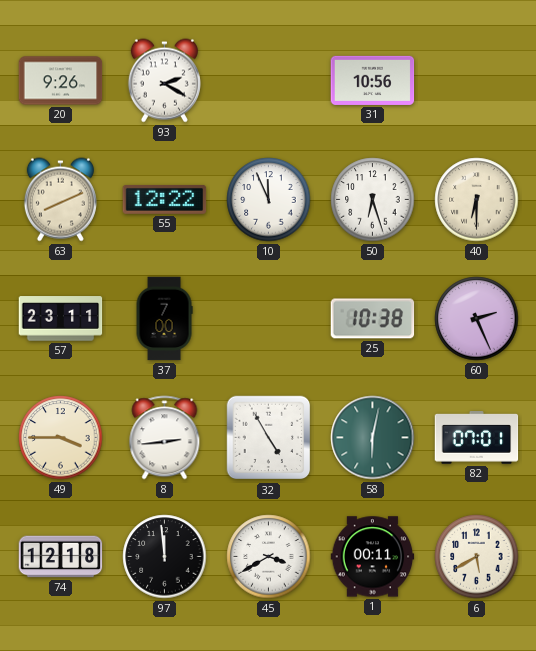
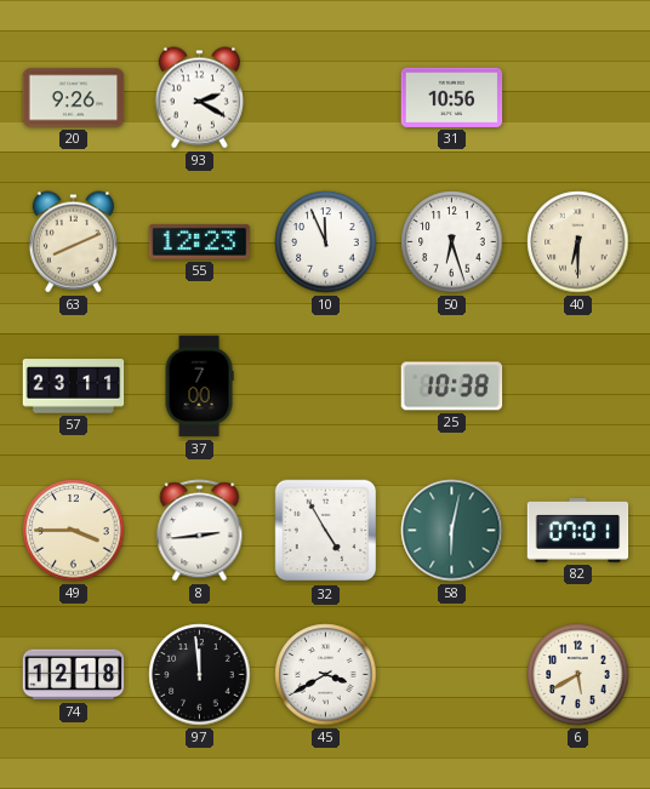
55: 12:22 -> 12:23 (200, 241)
60: 2:26 -> none (477, 319)
1: 00:11 -> none (373, 557)
